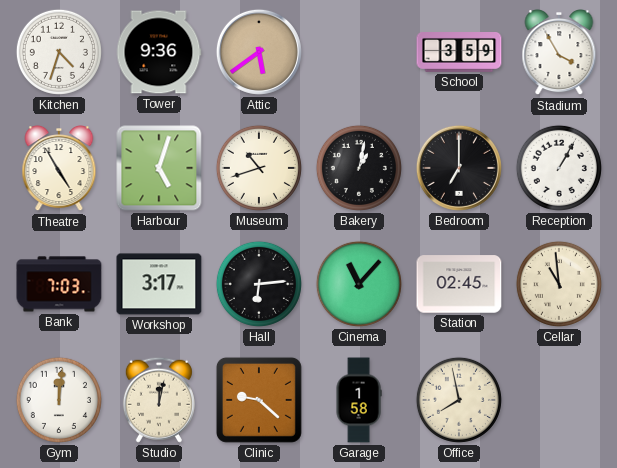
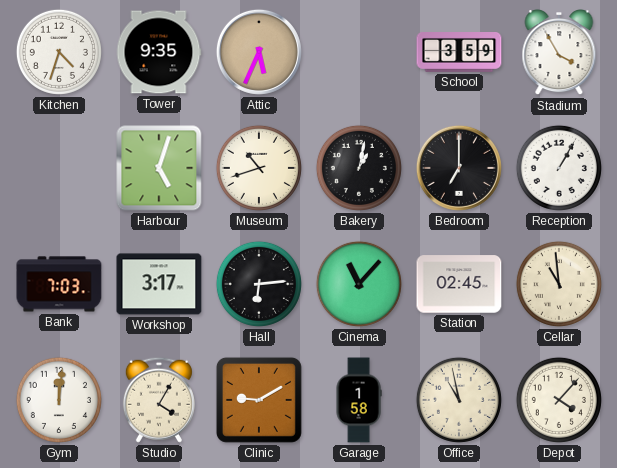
Tower: 9:36 -> 9:35 (159, 52)
Attic: 5:39 -> 5:34 (259, 52)
Theatre: 4:55 -> none (59, 169)
Studio: 12:02 -> 4:05 (159, 400)
Clinic: 9:22 -> 9:10 (259, 400)
Office: 7:58 -> 10:58 (459, 400)
Depot: none -> 4:07 (559, 400)
